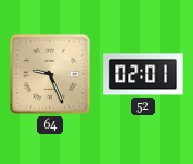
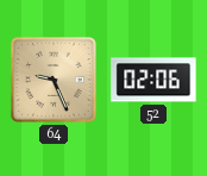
52: 02:01 -> 02:06 (153, 80)
